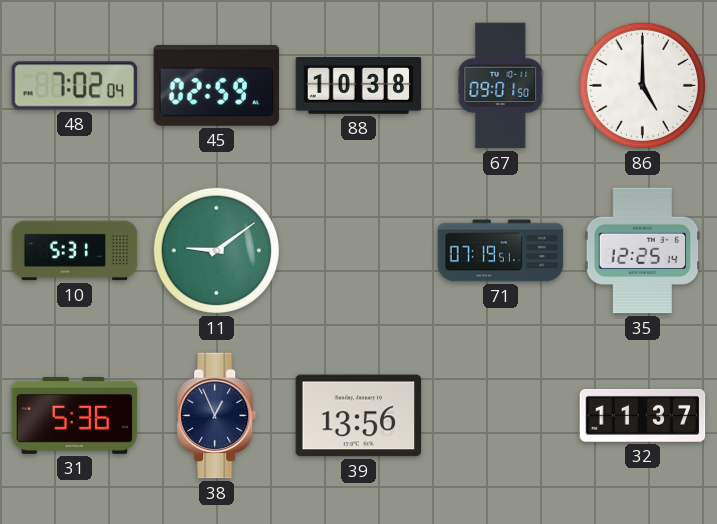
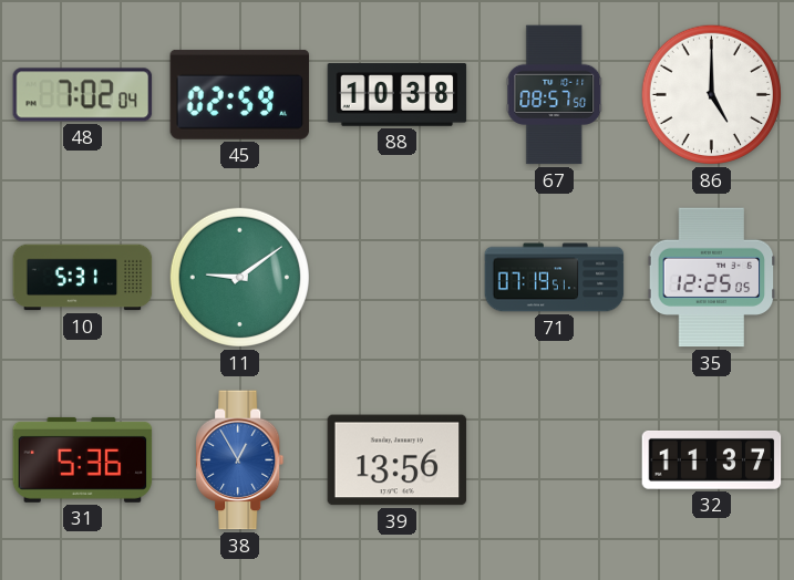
67: 09:01 -> 08:57 (555, 95)
35: 12:25:14 -> 12:25:05 (712, 278)
38: 12:56 -> 12:55 (240, 460)
38 dial: navy -> blue (240, 460)
